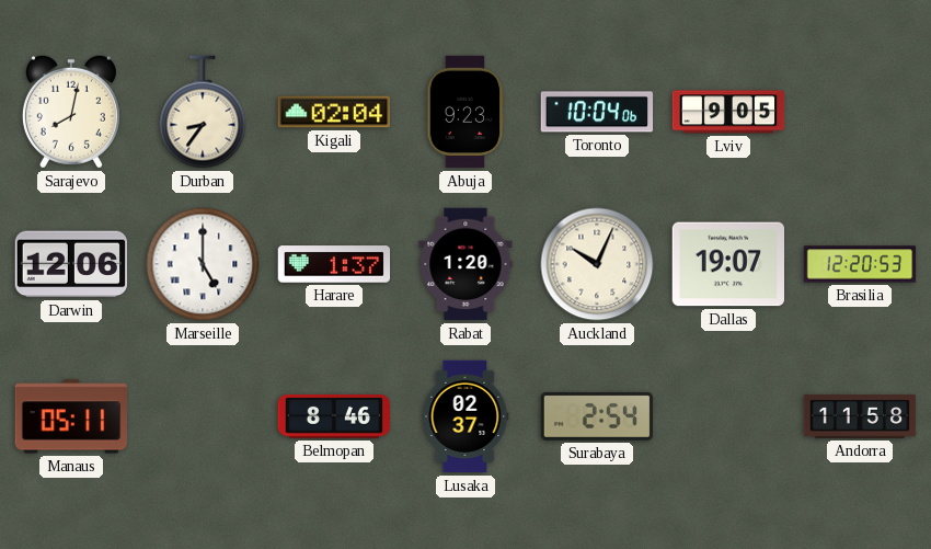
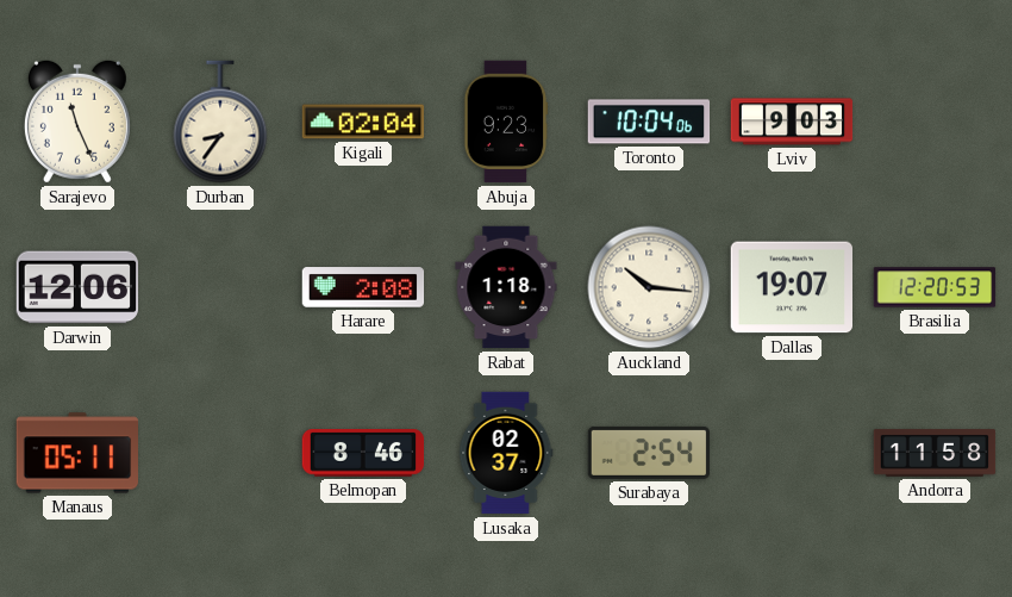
Sarajevo: 8:02 -> 11:26 (77, 122)
Lviv: 9:05 -> 9:03 (792, 122)
Marseille: 5:00 -> none (203, 264)
Harare: 1:37 -> 2:08 (363, 287)
Rabat: 1:20 -> 1:18 (506, 287)
Auckland: 10:04 -> 10:16 (649, 287)
